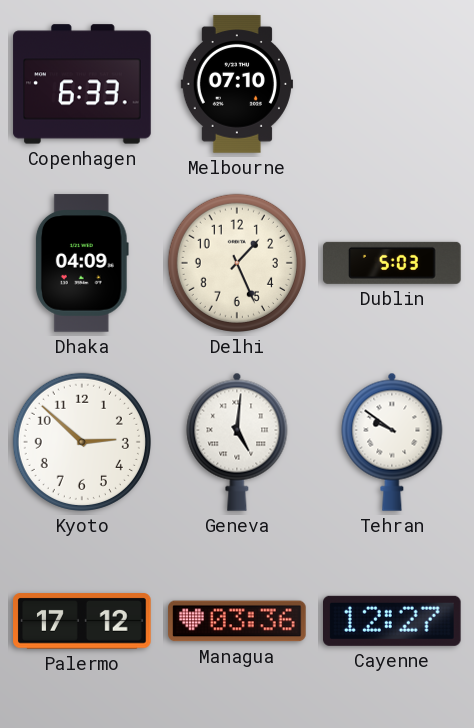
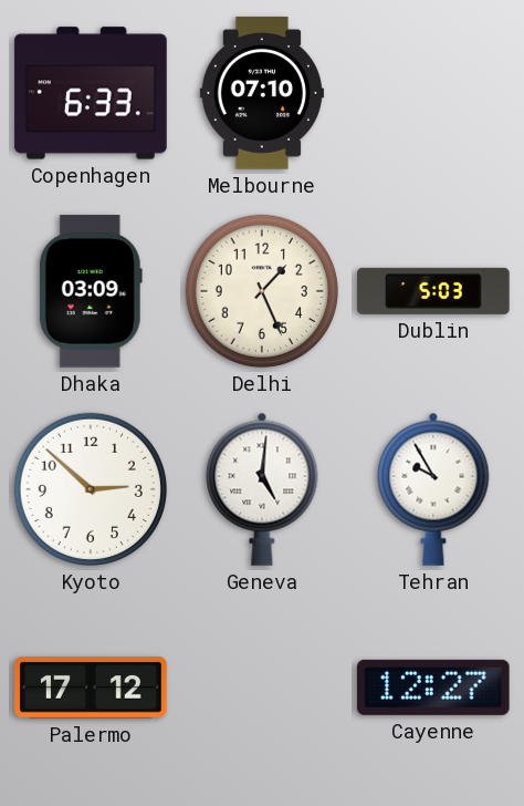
Dhaka: 04:09 -> 03:09 (91, 291)
Tehran: 9:51 -> 9:55 (433, 489)
Managua: 03:36 -> none (237, 621)
